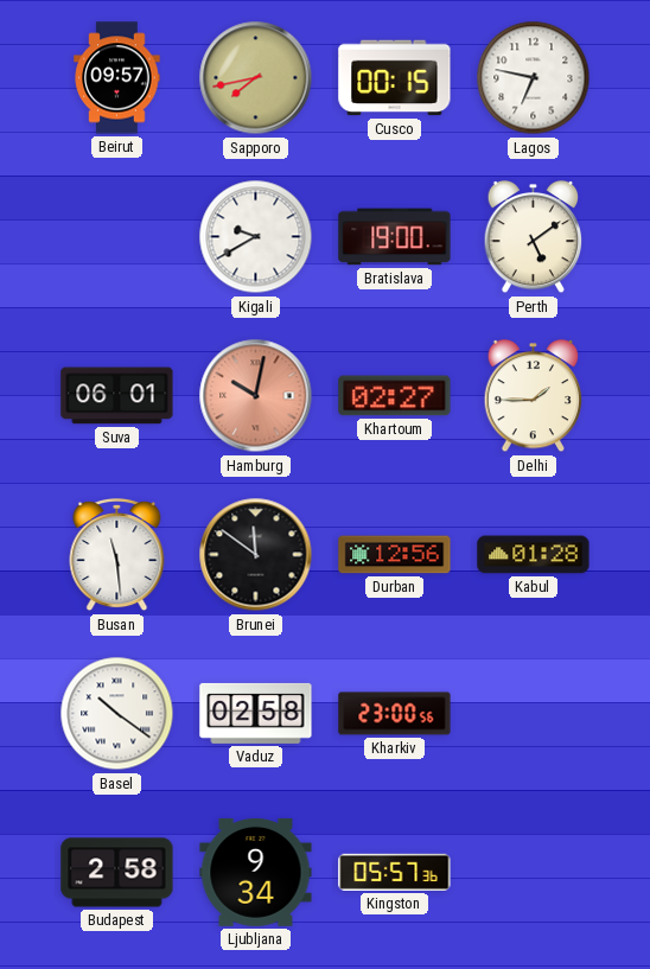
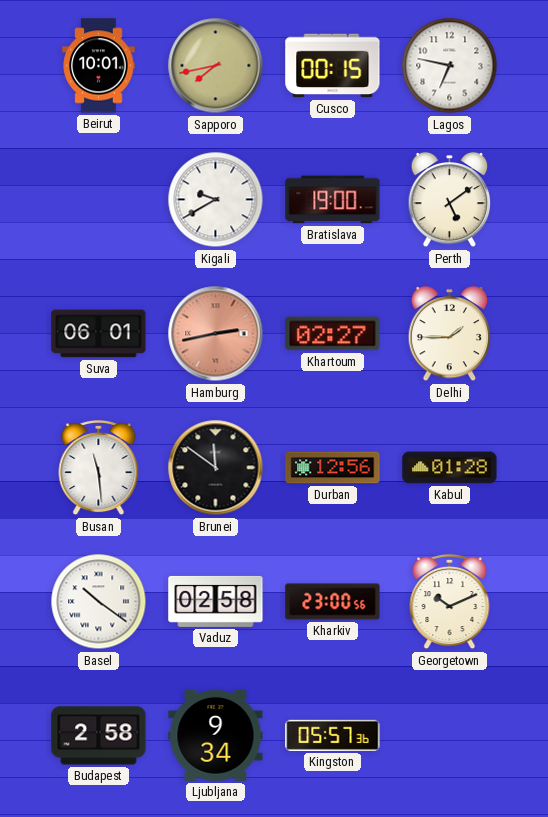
Beirut: 09:57 -> 10:01 (99, 66)
Hamburg: 10:02 -> 2:43 (216, 334)
Georgetown: none -> 10:11 (450, 603)
